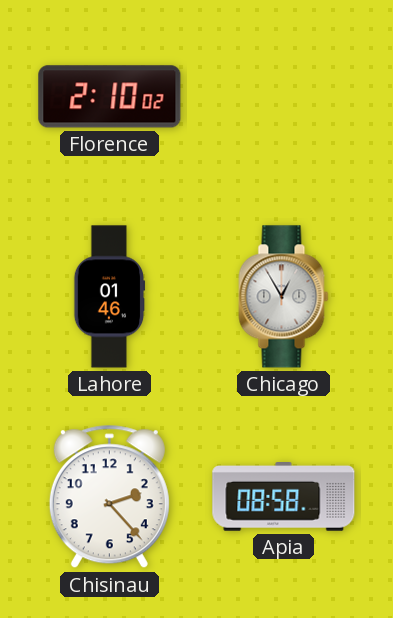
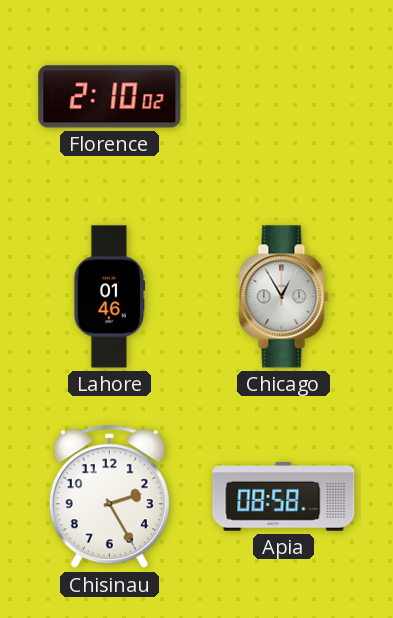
Chisinau: 2:23 -> 2:25 (109, 497)
